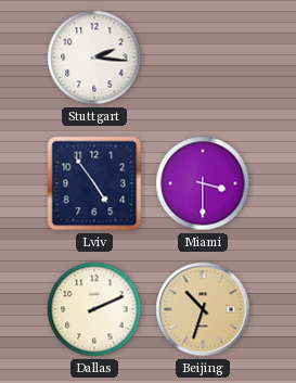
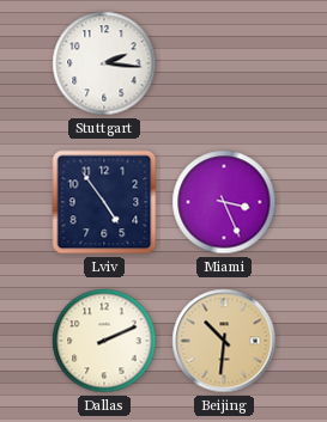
Miami: 3:30 -> 3:26 (224, 202)
Beijing: 10:33 -> 10:31 (224, 341)
